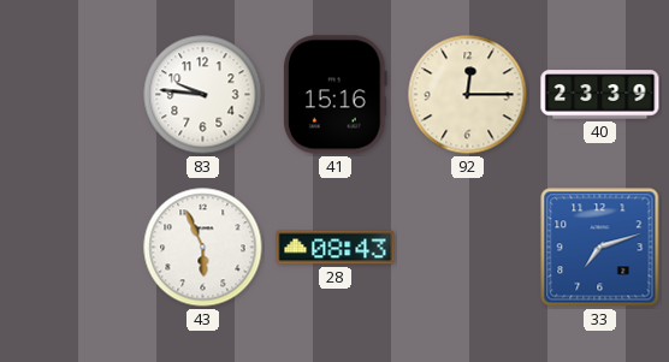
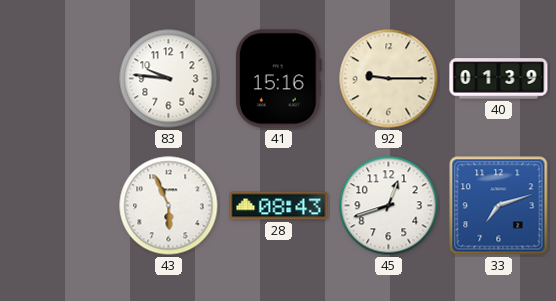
92: 12:15 -> 9:15 (389, 79)
40: 23:39 -> 01:39 (499, 79)
45: none -> 12:42 (389, 206)
